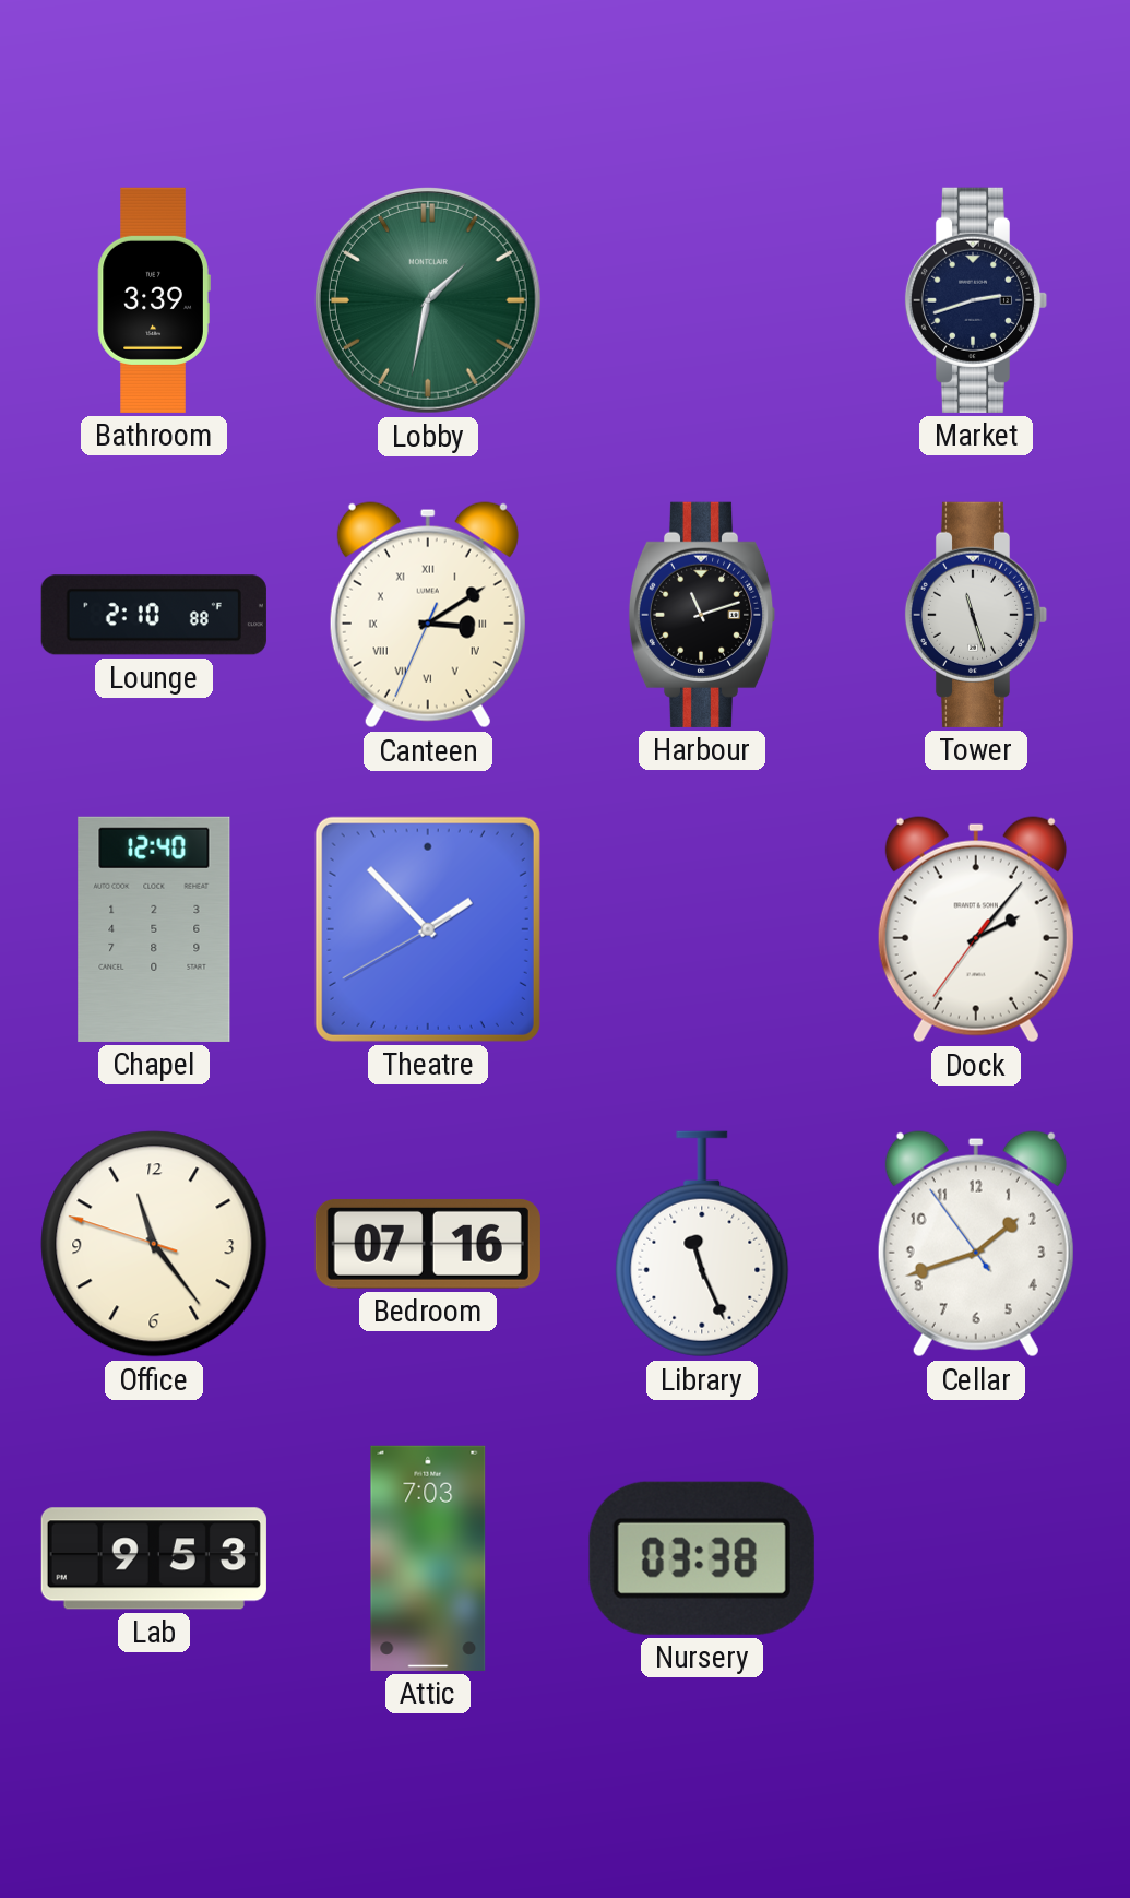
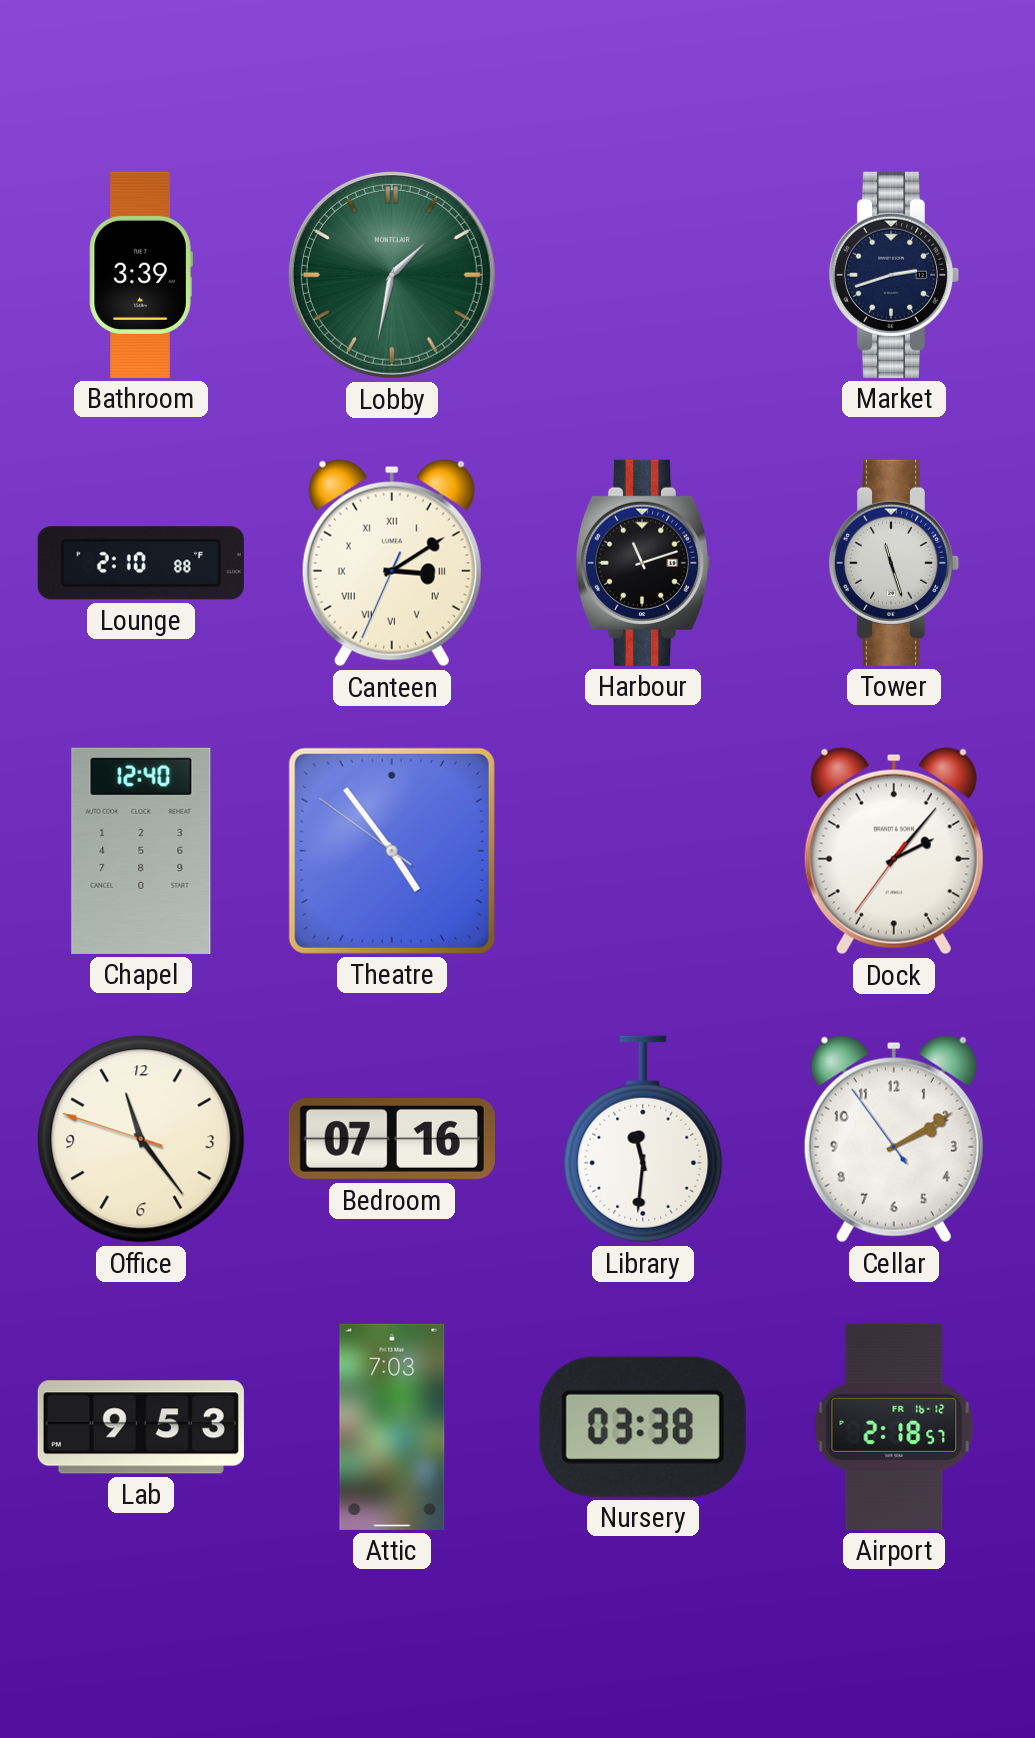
Theatre: 1:52 -> 4:53 (392, 851)
Library: 11:26 -> 11:31 (643, 1139)
Cellar: 1:41 -> 2:09 (894, 1139)
Airport: none -> 2:18 (894, 1427)
